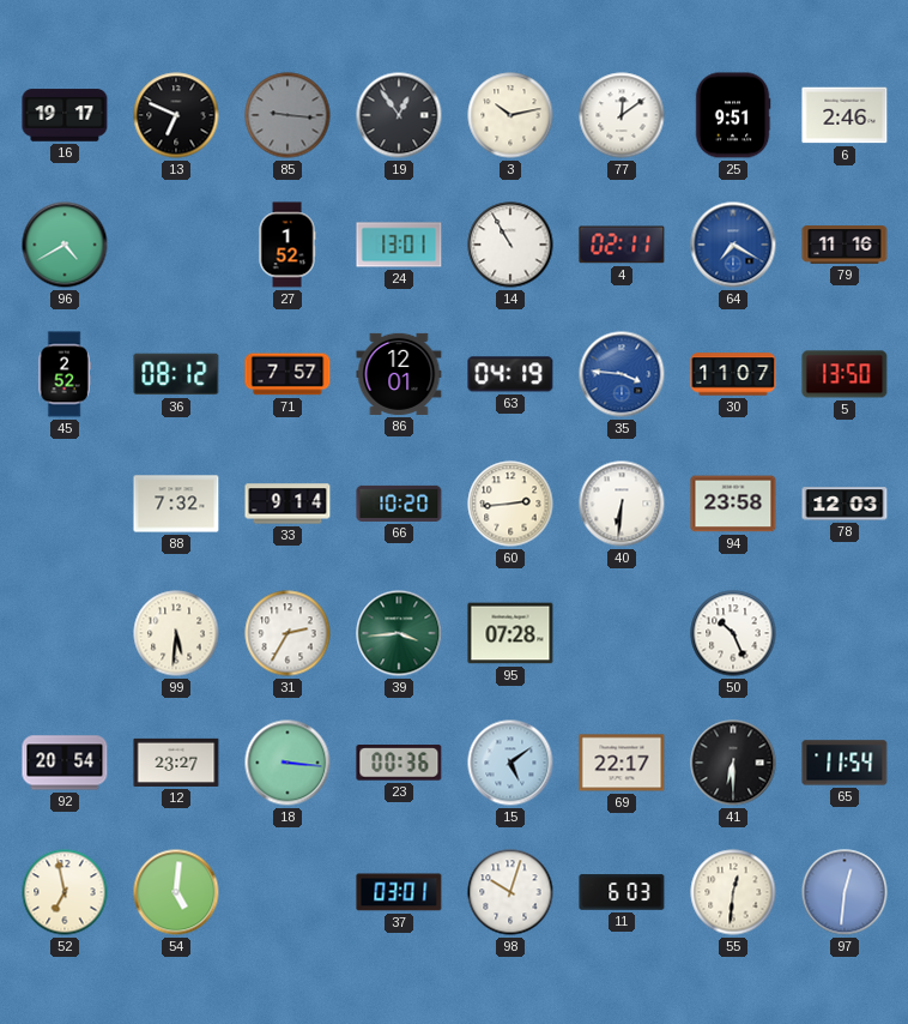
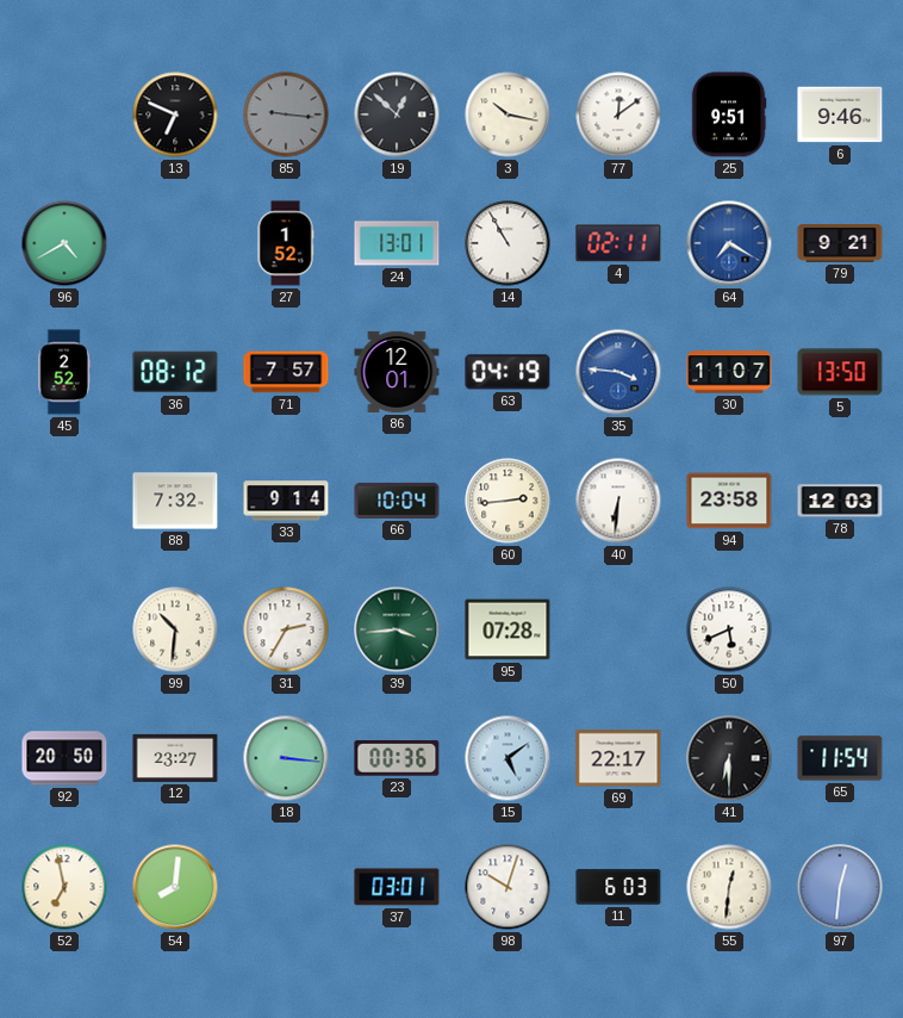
16: 19:17 -> none (65, 115)
19: 12:54 -> 12:52 (397, 114)
3: 10:13 -> 10:17 (507, 114)
6: 2:46 -> 9:46 (840, 114)
79: 11:16 -> 9:21 (840, 243)
66: 10:20 -> 10:04 (397, 501)
99: 5:31 -> 10:31 (175, 629)
50: 10:26 -> 5:41 (729, 629)
92: 20:54 -> 20:50 (64, 758)
54: 5:01 -> 8:01 (175, 887)
